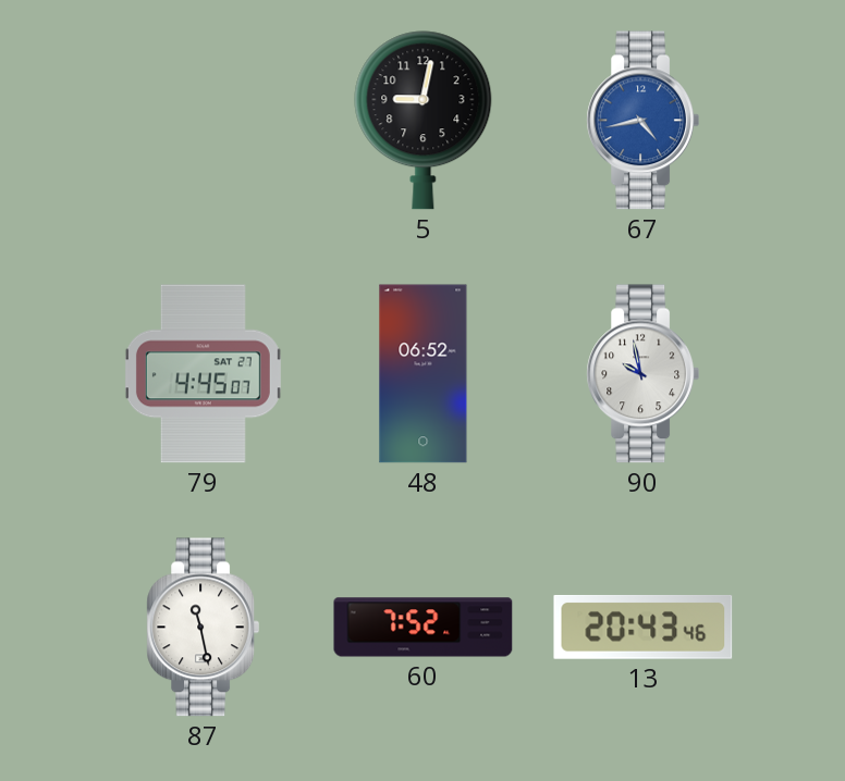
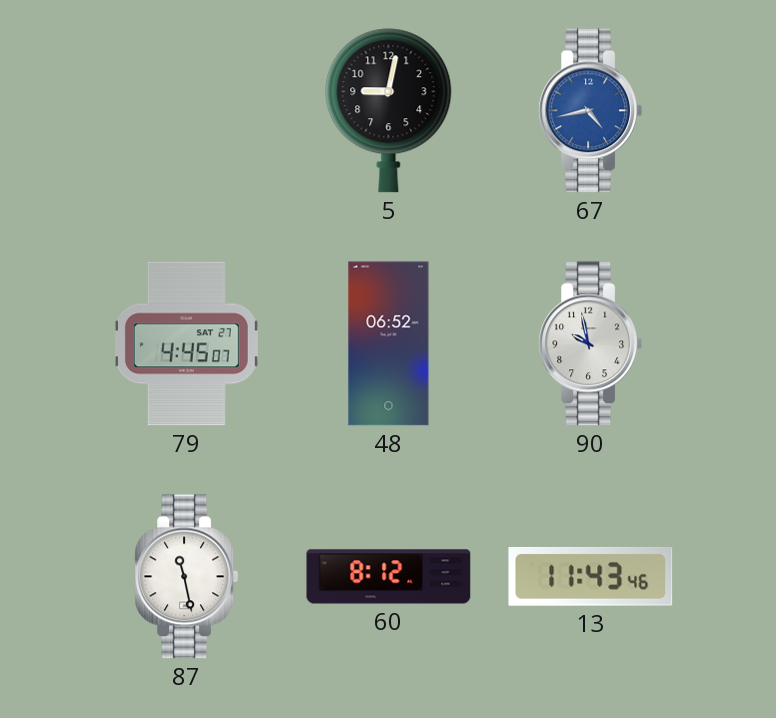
60: 7:52 -> 8:12 (389, 577)
13: 20:43 -> 11:43 (591, 576)
